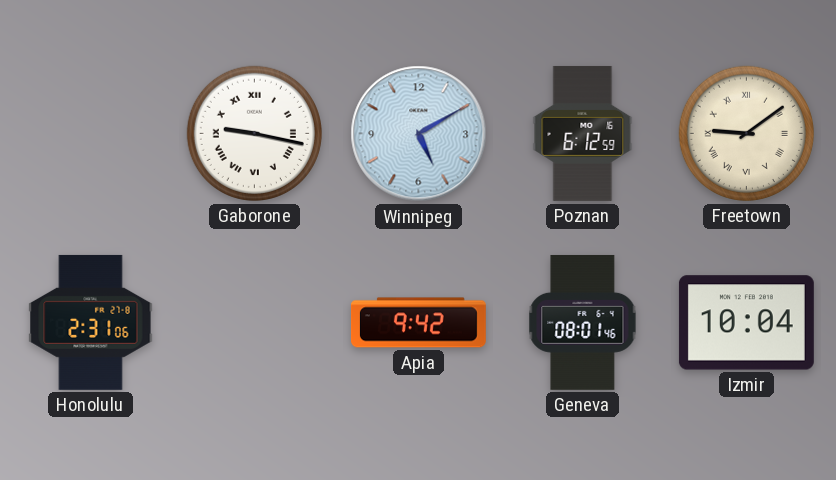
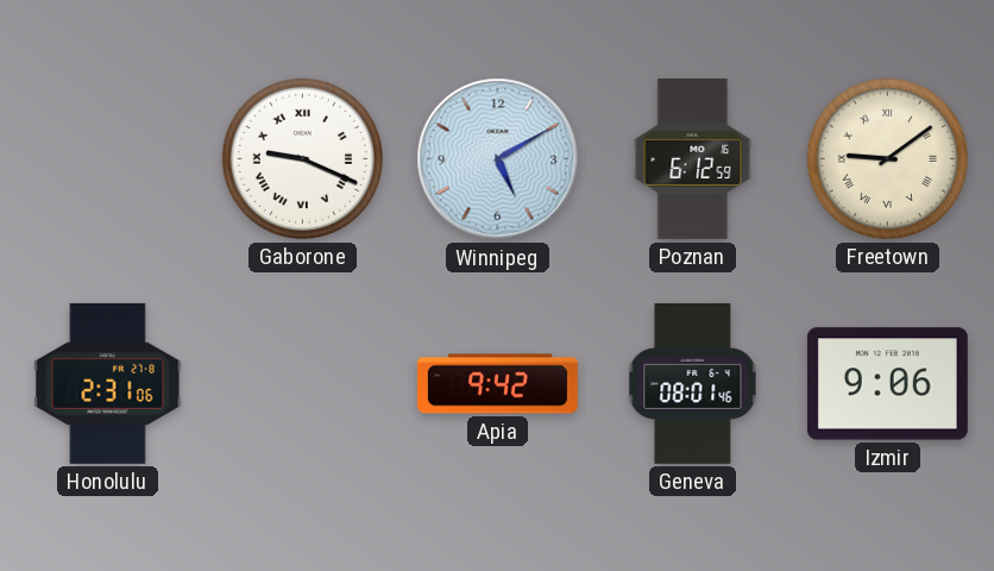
Gaborone: 9:17 -> 9:19 (302, 158)
Izmir: 10:04 -> 9:06 (887, 384)
